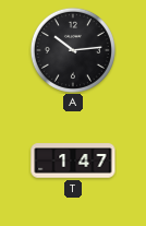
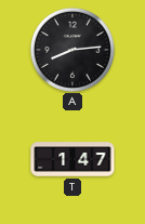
A: 10:14 -> 8:14 (72, 50)
